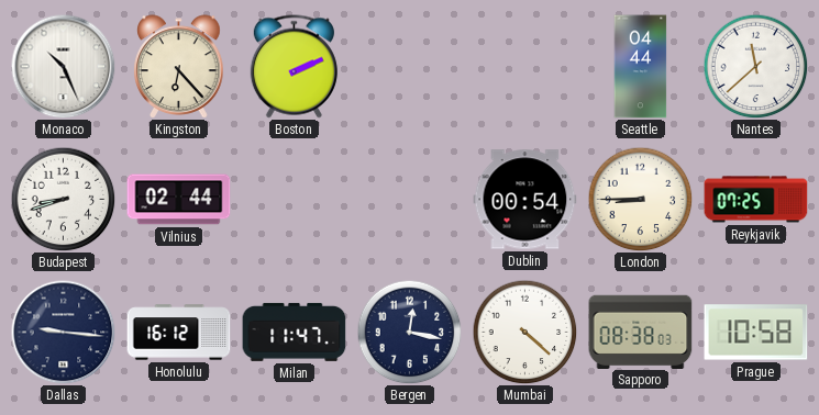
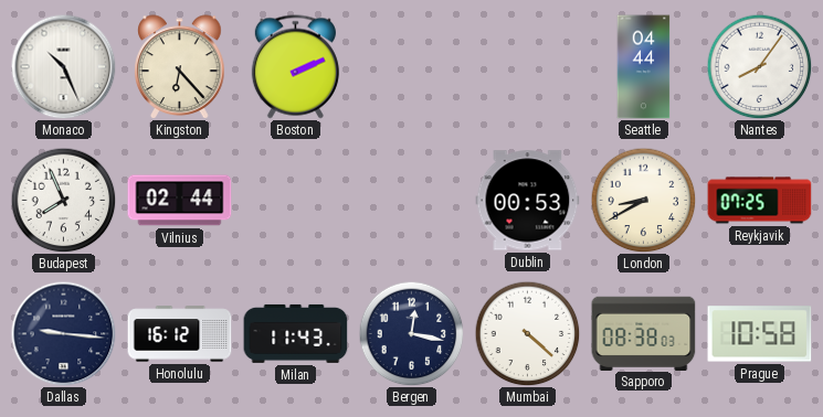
Nantes: 11:38 -> 8:06 (759, 66)
Budapest: 8:42 -> 7:56 (63, 200)
Dublin: 00:54 -> 00:53 (528, 201)
London: 8:45 -> 8:40 (643, 200)
Milan: 11:47 -> 11:43 (296, 333)
